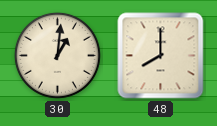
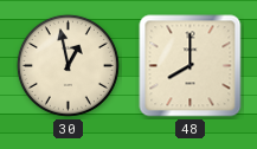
30: 1:01 -> 12:58 (68, 65)
